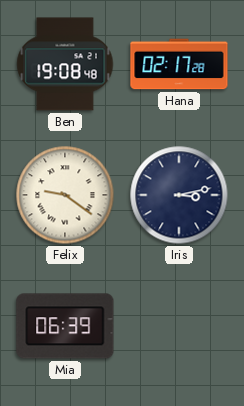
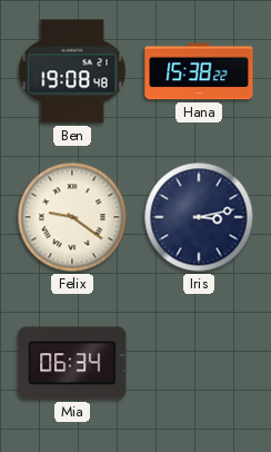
Hana: 02:17 -> 15:38 (199, 71)
Mia: 06:39 -> 06:34 (72, 363)
